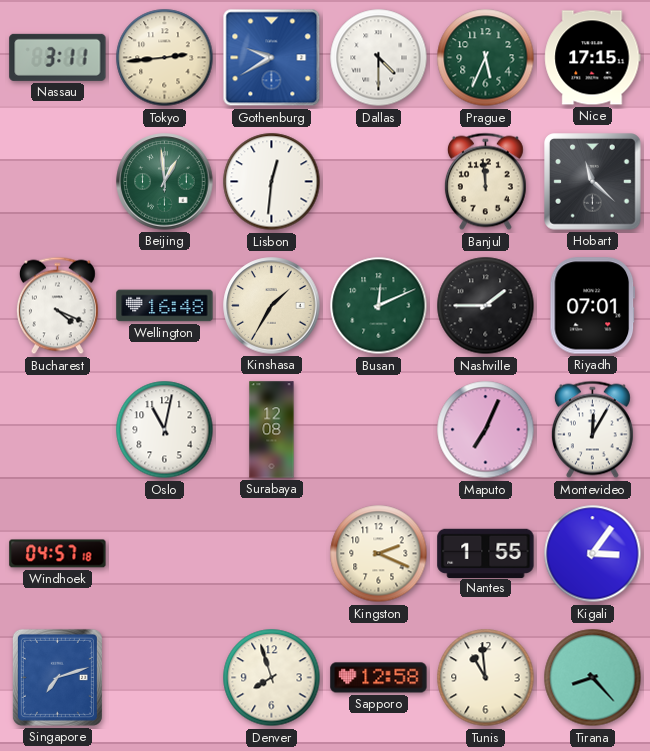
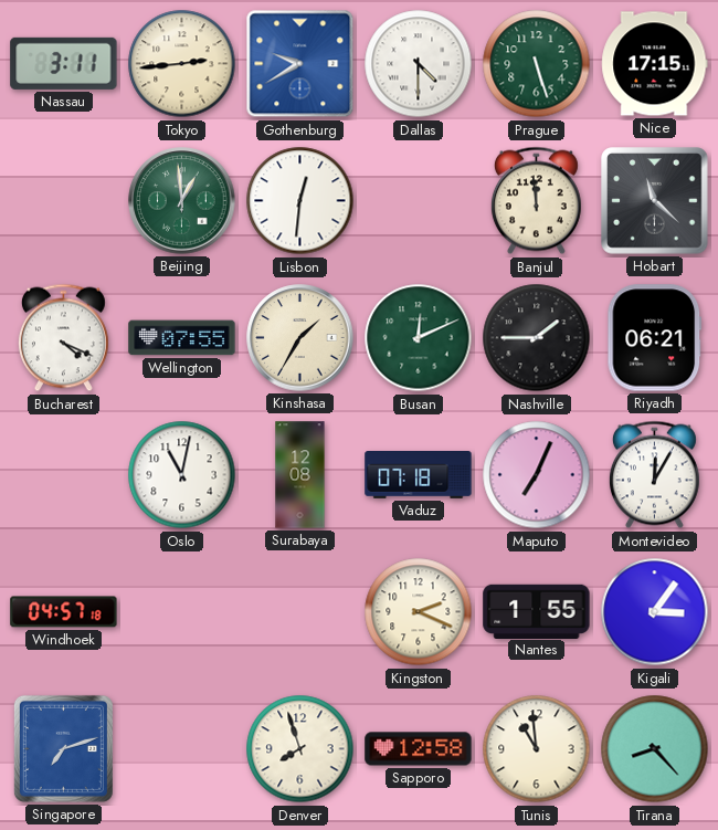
Prague: 5:34 -> 5:27 (537, 64)
Wellington: 16:48 -> 07:55 (182, 338)
Riyadh: 07:01 -> 06:21 (655, 338)
Vaduz: none -> 07:18 (419, 475)
